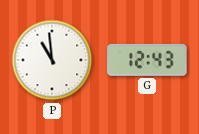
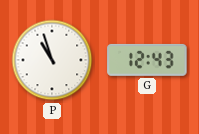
P: 10:59 -> 10:57 (52, 60)
